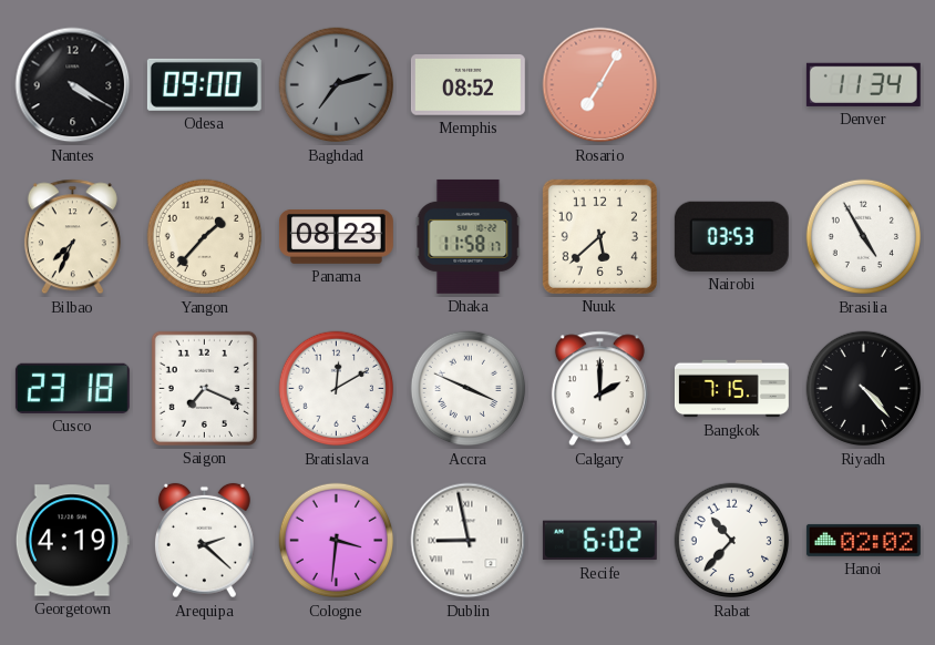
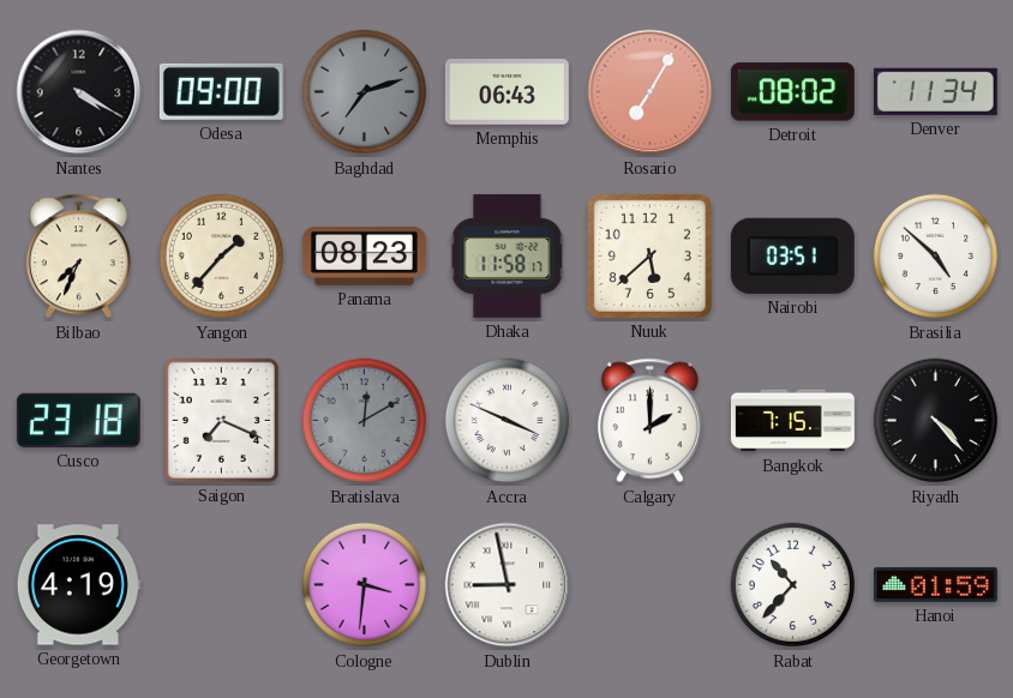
Memphis: 08:52 -> 06:43 (507, 92)
Detroit: none -> 08:02 (792, 92)
Nairobi: 03:53 -> 03:51 (792, 255)
Brasilia: 4:55 -> 4:52 (936, 257)
Bratislava dial: white -> grey (365, 421)
Arequipa: 2:22 -> none (204, 541)
Recife: 6:02 -> none (599, 541)
Hanoi: 02:02 -> 01:59 (935, 584)
